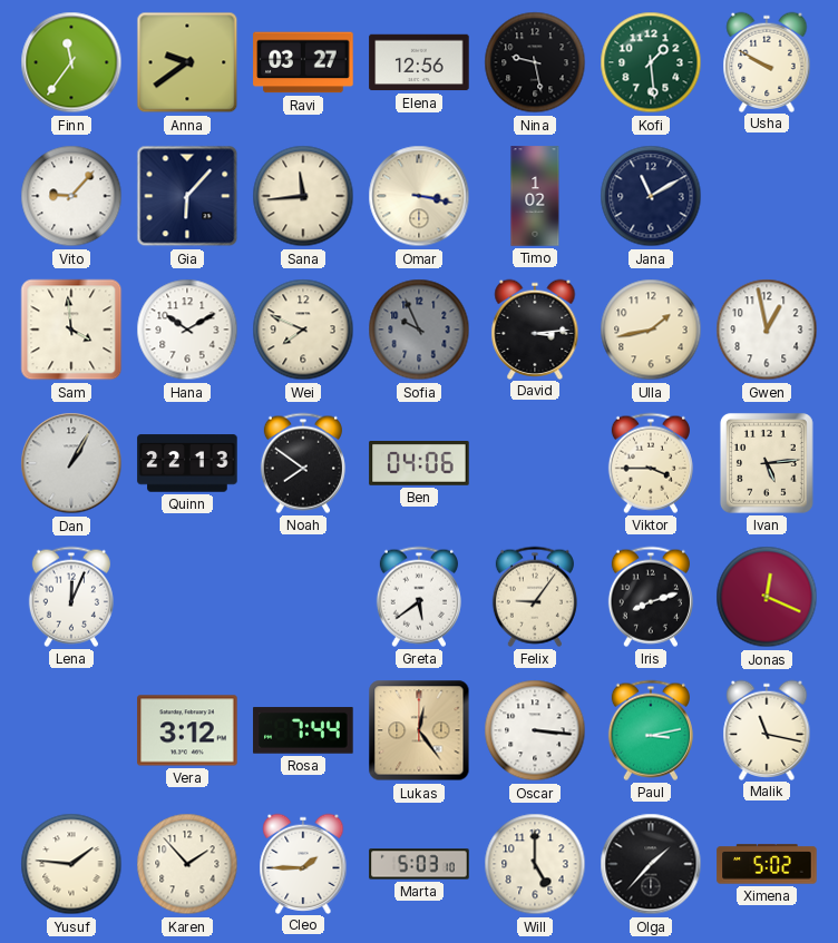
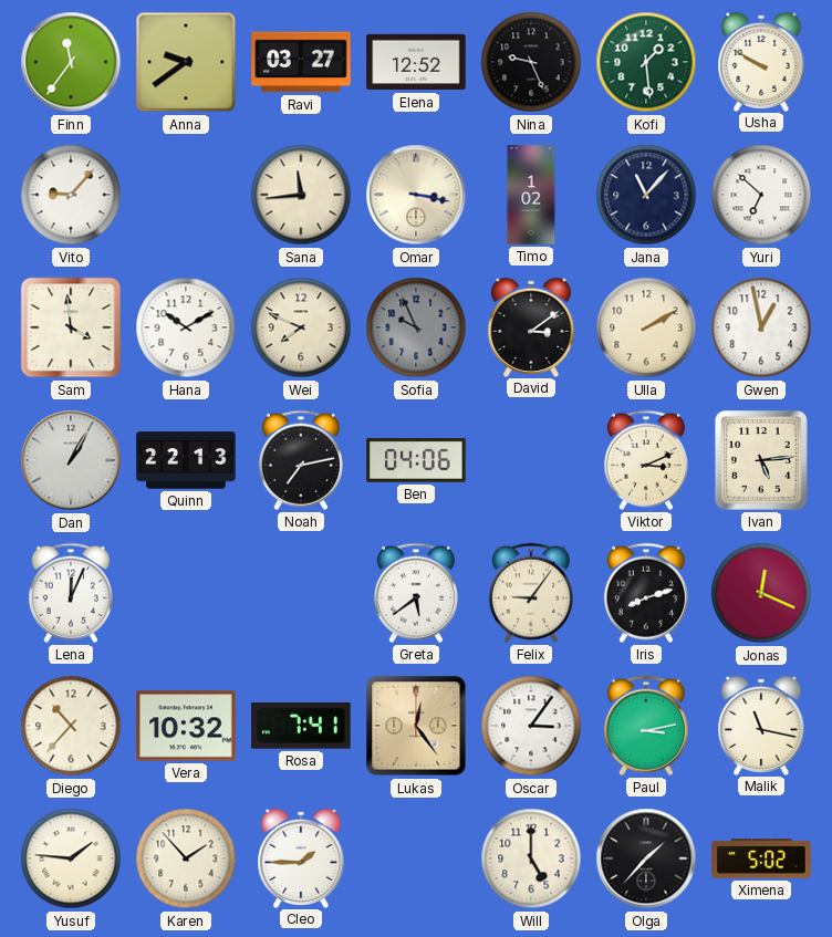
Elena: 12:56 -> 12:52 (416, 62)
Nina: 9:28 -> 9:26 (531, 62)
Gia: 6:07 -> none (187, 196)
Jana: 11:10 -> 11:07 (646, 195)
Yuri: none -> 6:52 (761, 195)
David: 3:14 -> 3:09 (531, 326)
Ulla: 1:43 -> 2:10 (646, 327)
Noah: 7:51 -> 7:13 (301, 460)
Viktor: 3:45 -> 3:11 (646, 460)
Diego: none -> 10:37 (71, 726)
Vera: 3:12 -> 10:32 (186, 726)
Rosa: 7:44 -> 7:41 (301, 726)
Oscar: 3:16 -> 3:06 (531, 726)
Marta: 5:03 -> none (419, 864)
